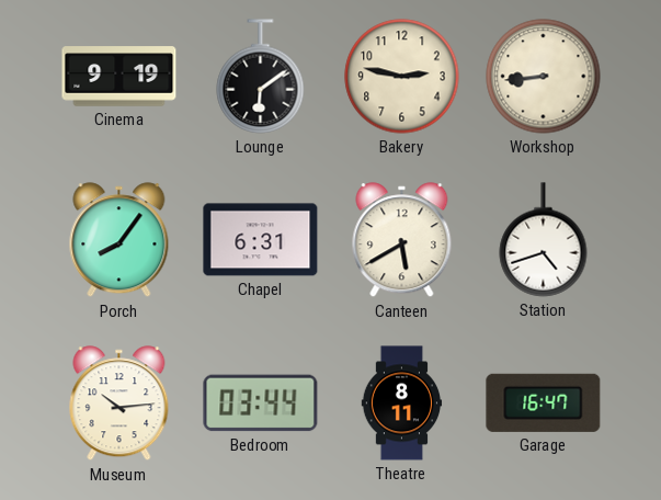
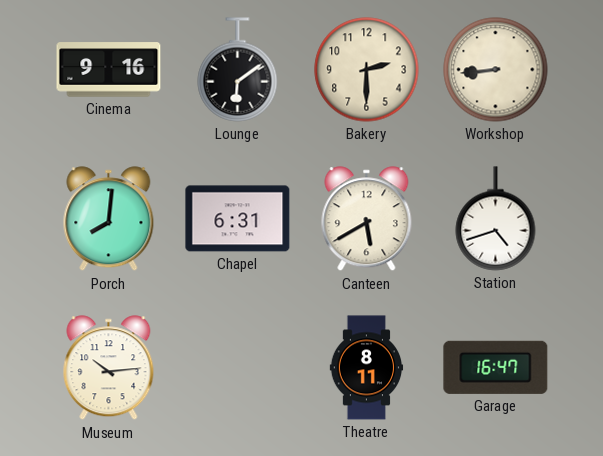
Cinema: 9:19 -> 9:16 (109, 70)
Bakery: 2:47 -> 2:30 (367, 70)
Porch: 8:06 -> 8:01 (109, 219)
Bedroom: 03:44 -> none (261, 404)
